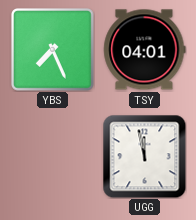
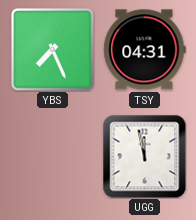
TSY: 04:01 -> 04:31 (145, 50)
